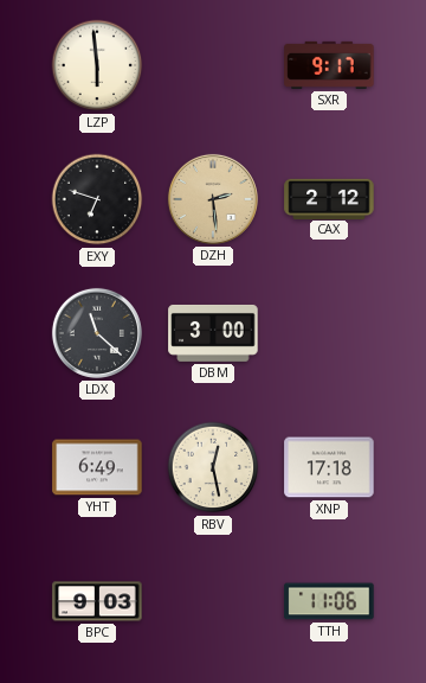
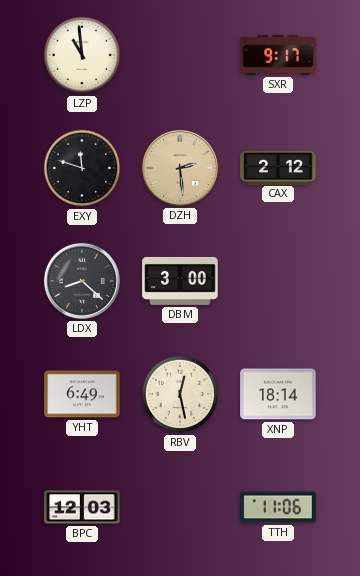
LZP: 5:59 -> 10:59 (82, 55)
EXY: 6:48 -> 11:48 (82, 168)
LDX: 11:22 -> 8:22 (82, 281)
XNP: 17:18 -> 18:14 (278, 394)
BPC: 9:03 -> 12:03 (82, 507)
